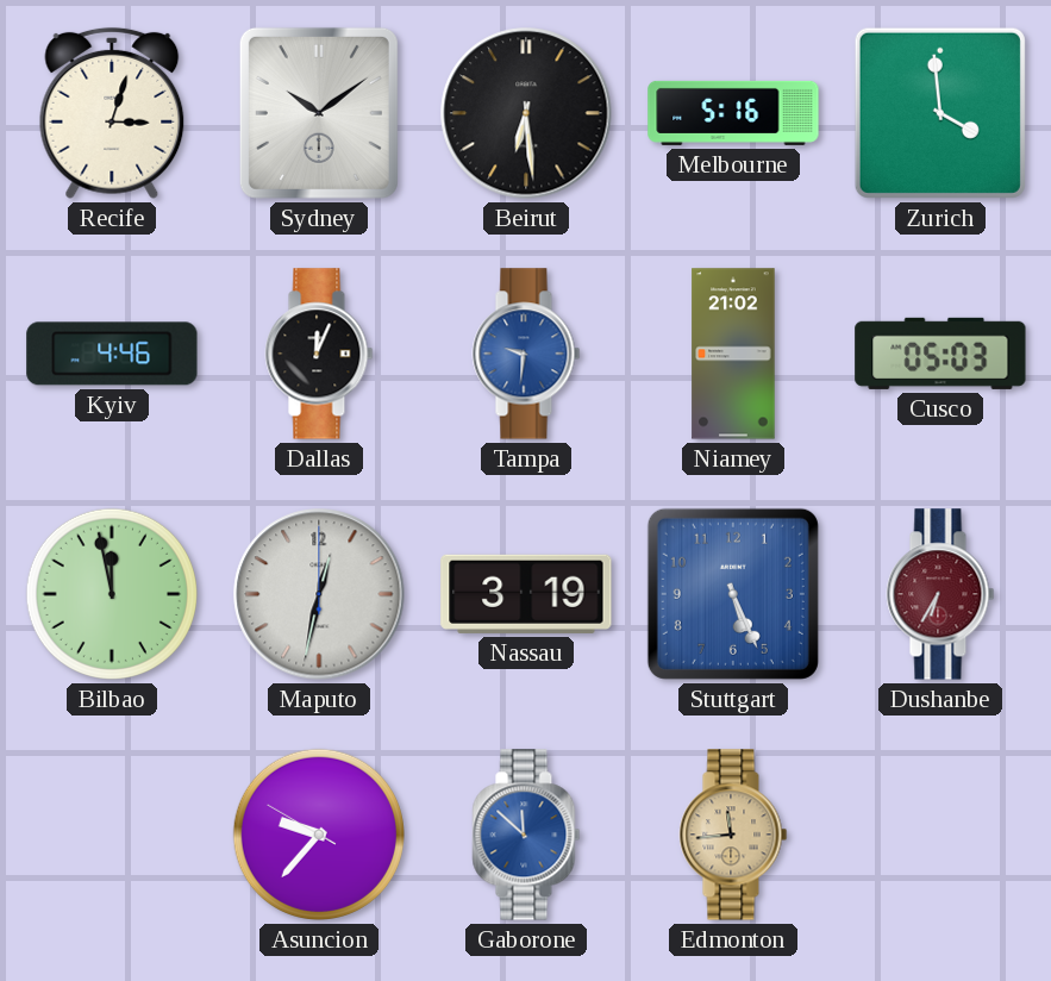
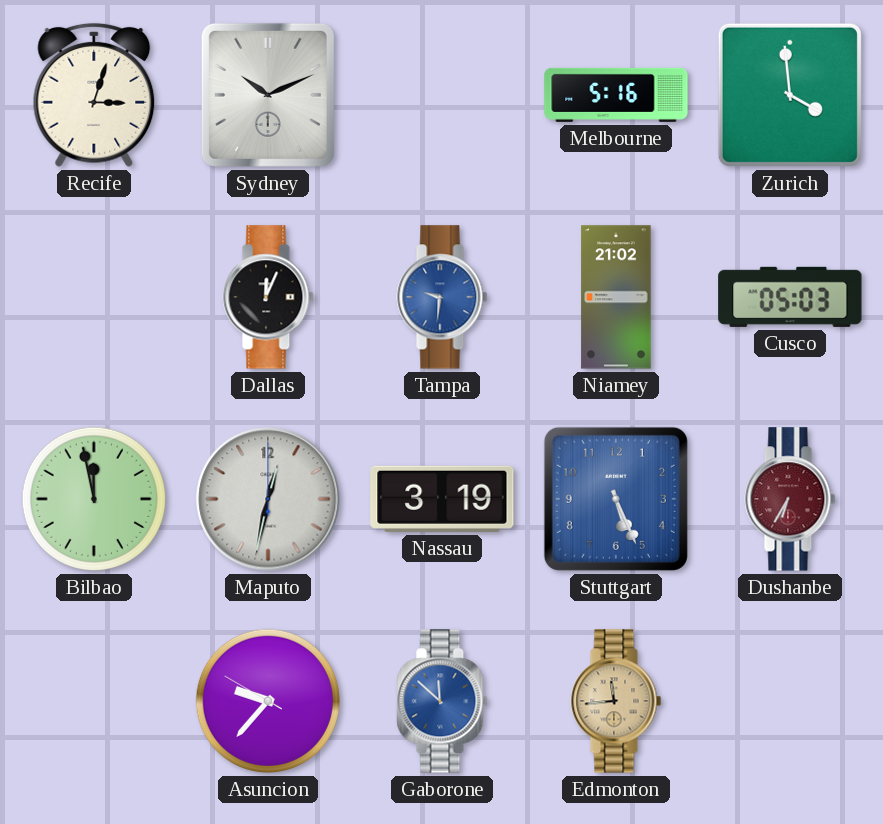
Sydney: 10:09 -> 10:11 (268, 95)
Beirut: 6:29 -> none (526, 113)
Kyiv: 4:46 -> none (112, 354)
